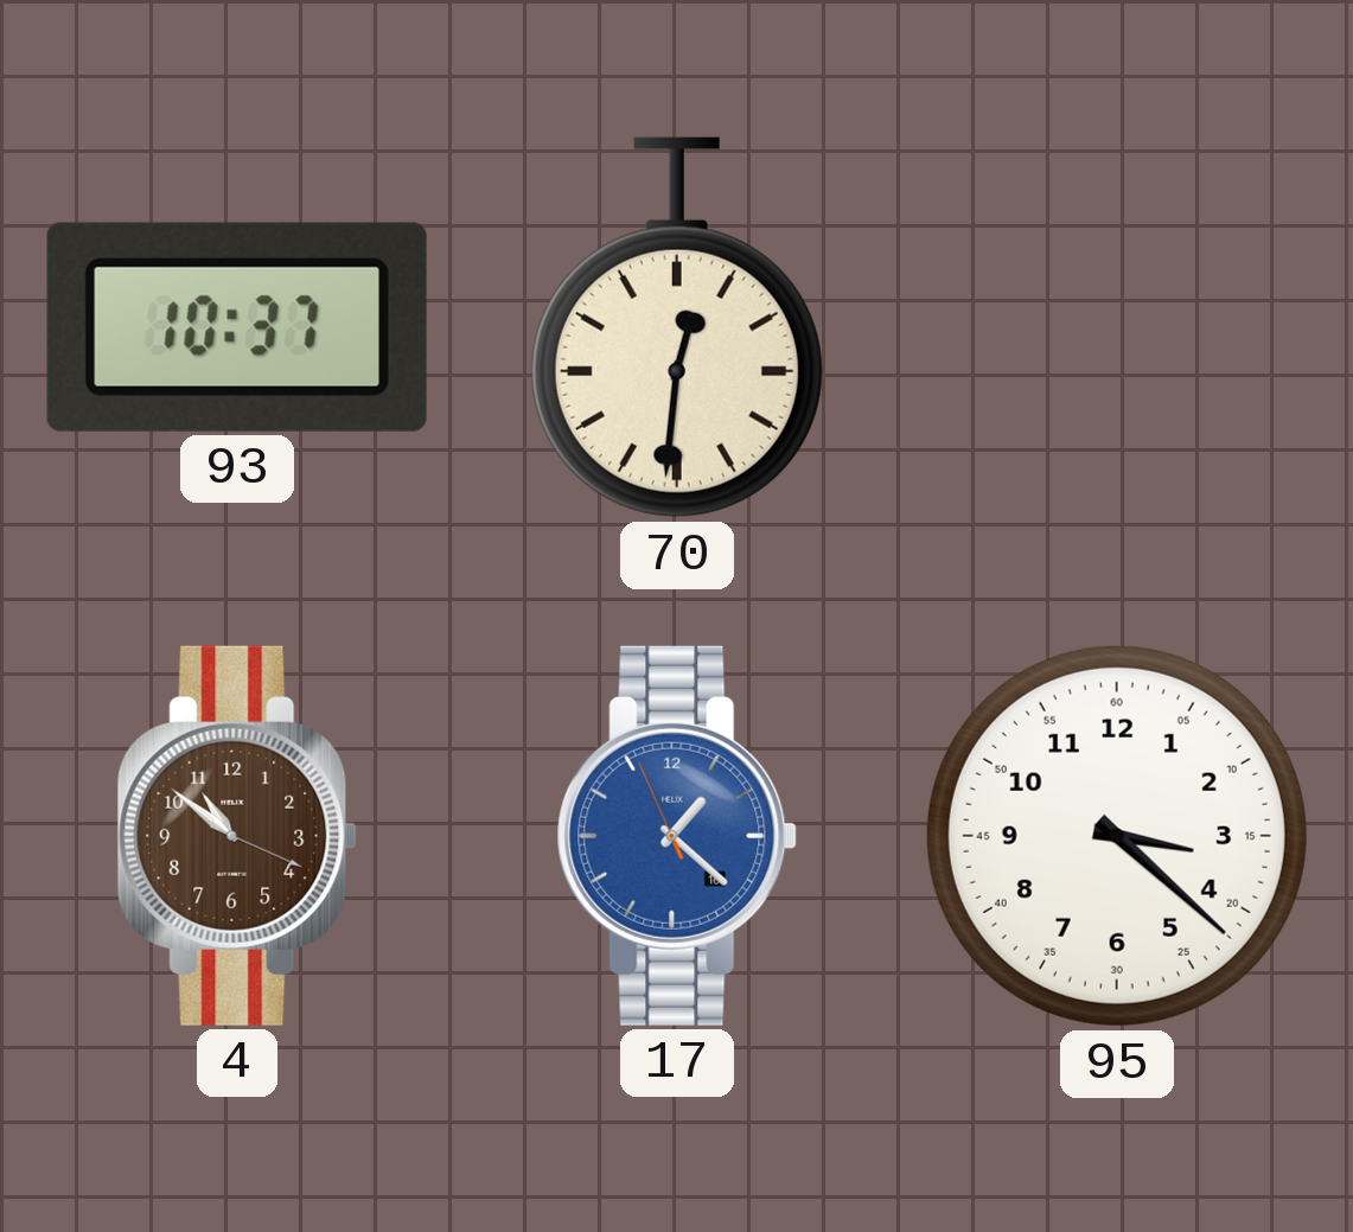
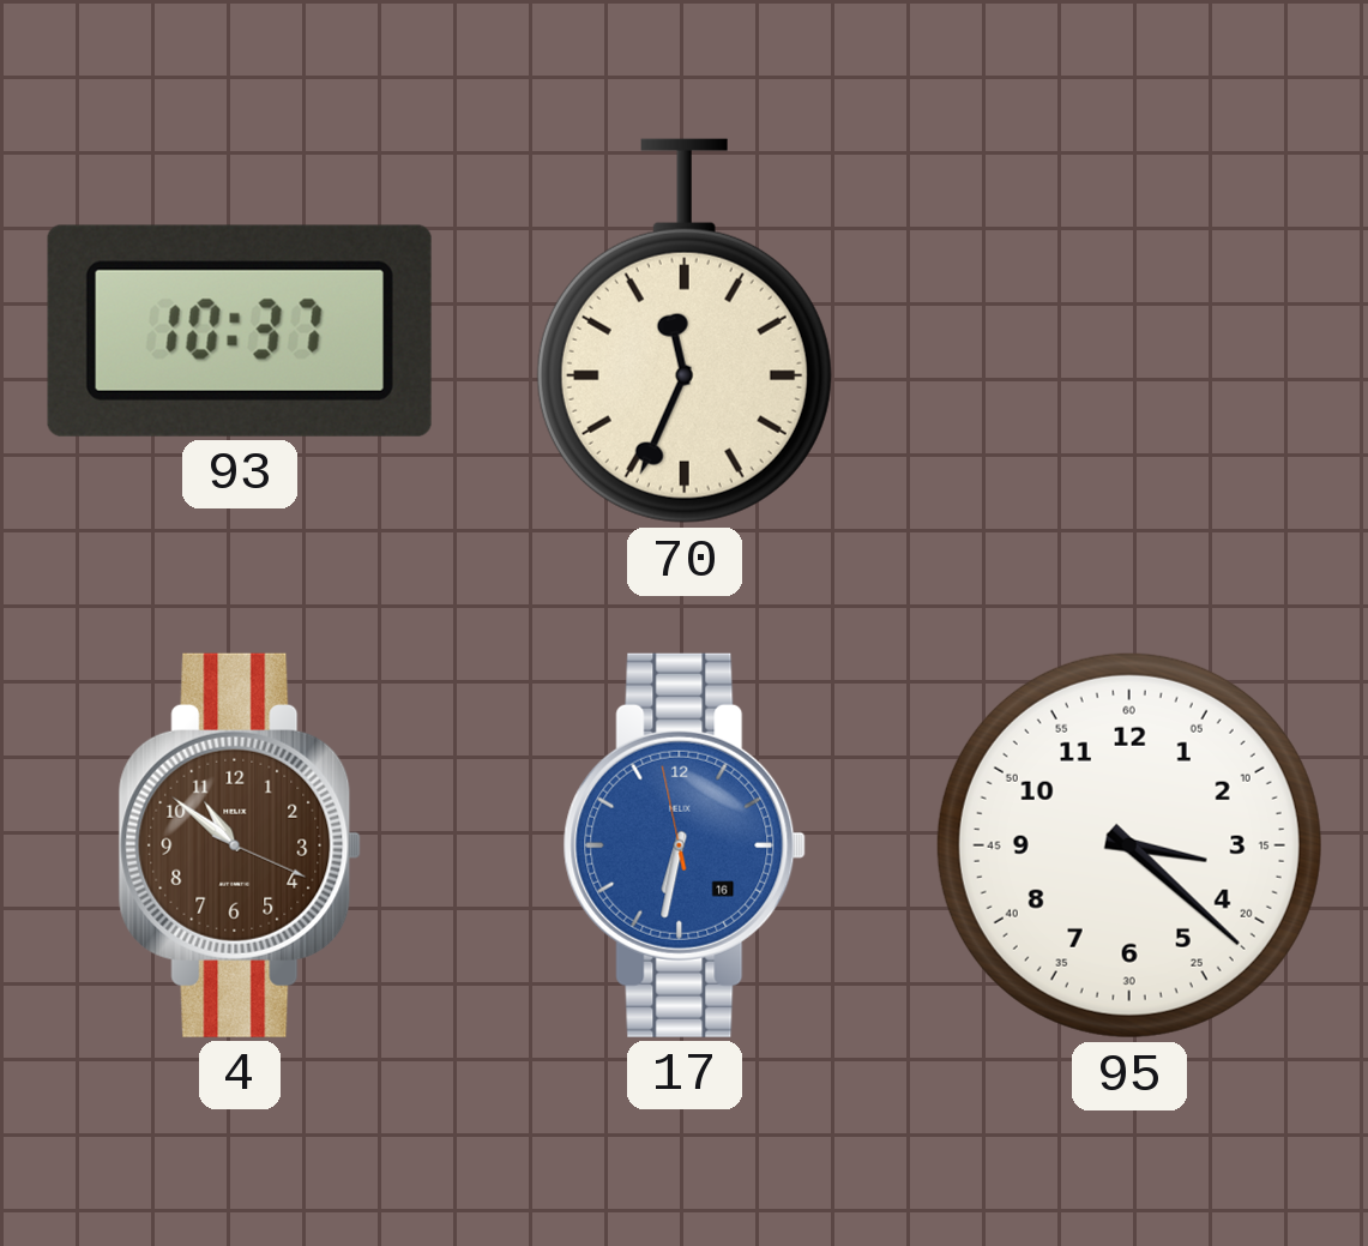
70: 12:31 -> 11:34 (685, 331)
17: 1:21 -> 6:31 (685, 845)
